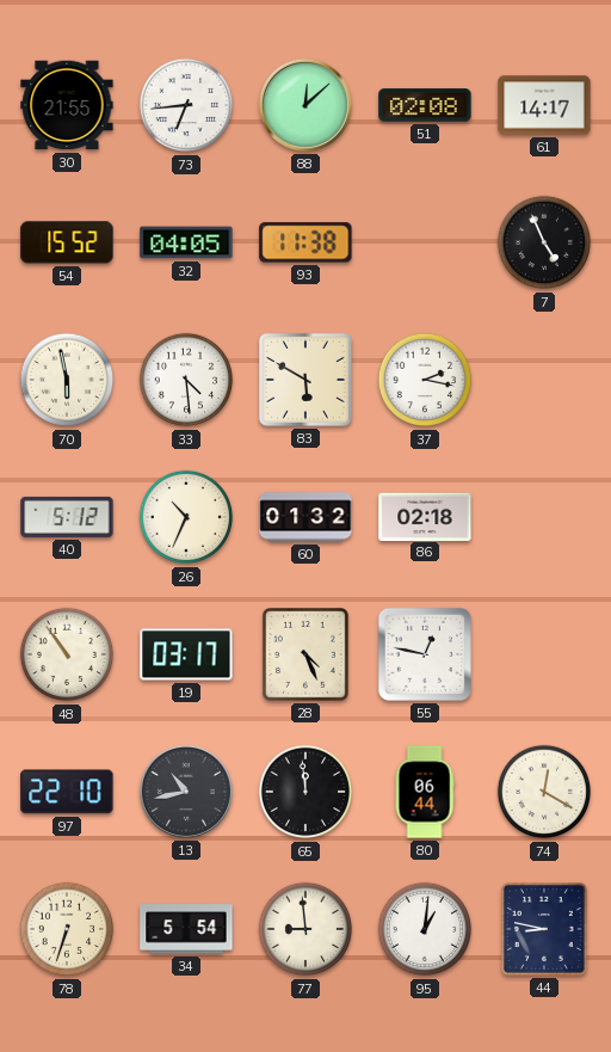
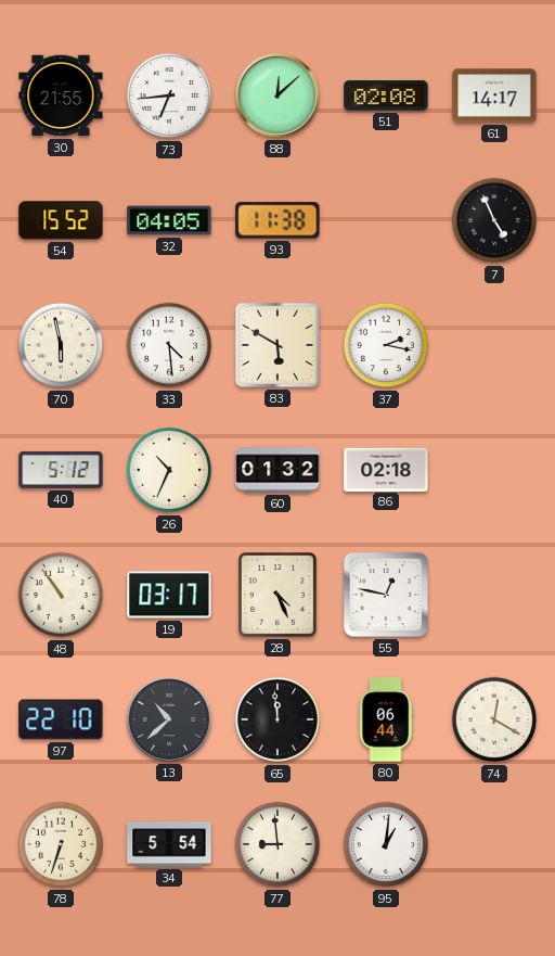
13: 10:43 -> 10:38 (169, 719)
44: 8:47 -> none (545, 930)
